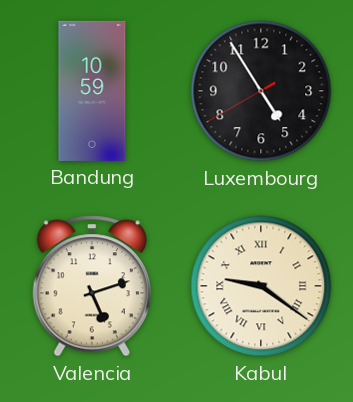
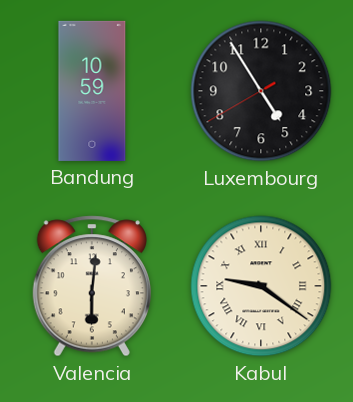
Valencia: 5:12 -> 6:01 (92, 286)
